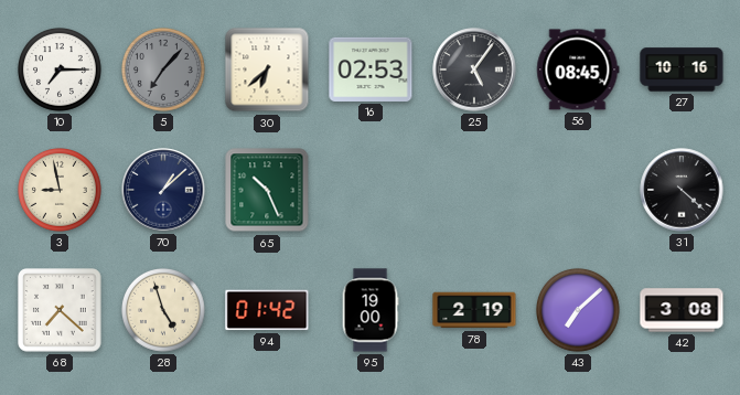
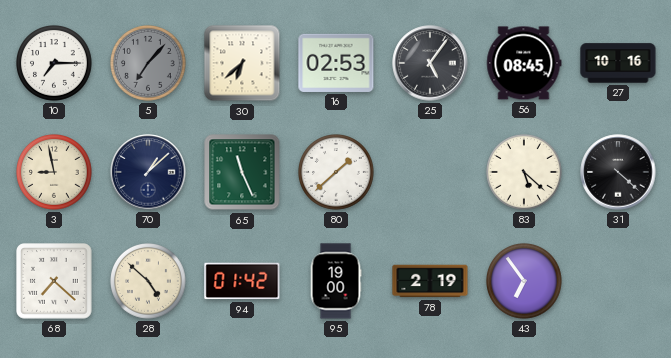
65: 10:26 -> 11:26 (242, 172)
80: none -> 1:38 (337, 173)
83: none -> 5:22 (525, 173)
28: 4:57 -> 4:52 (149, 282)
43: 7:08 -> 6:54 (525, 282)
42: 3:08 -> none (682, 310)
